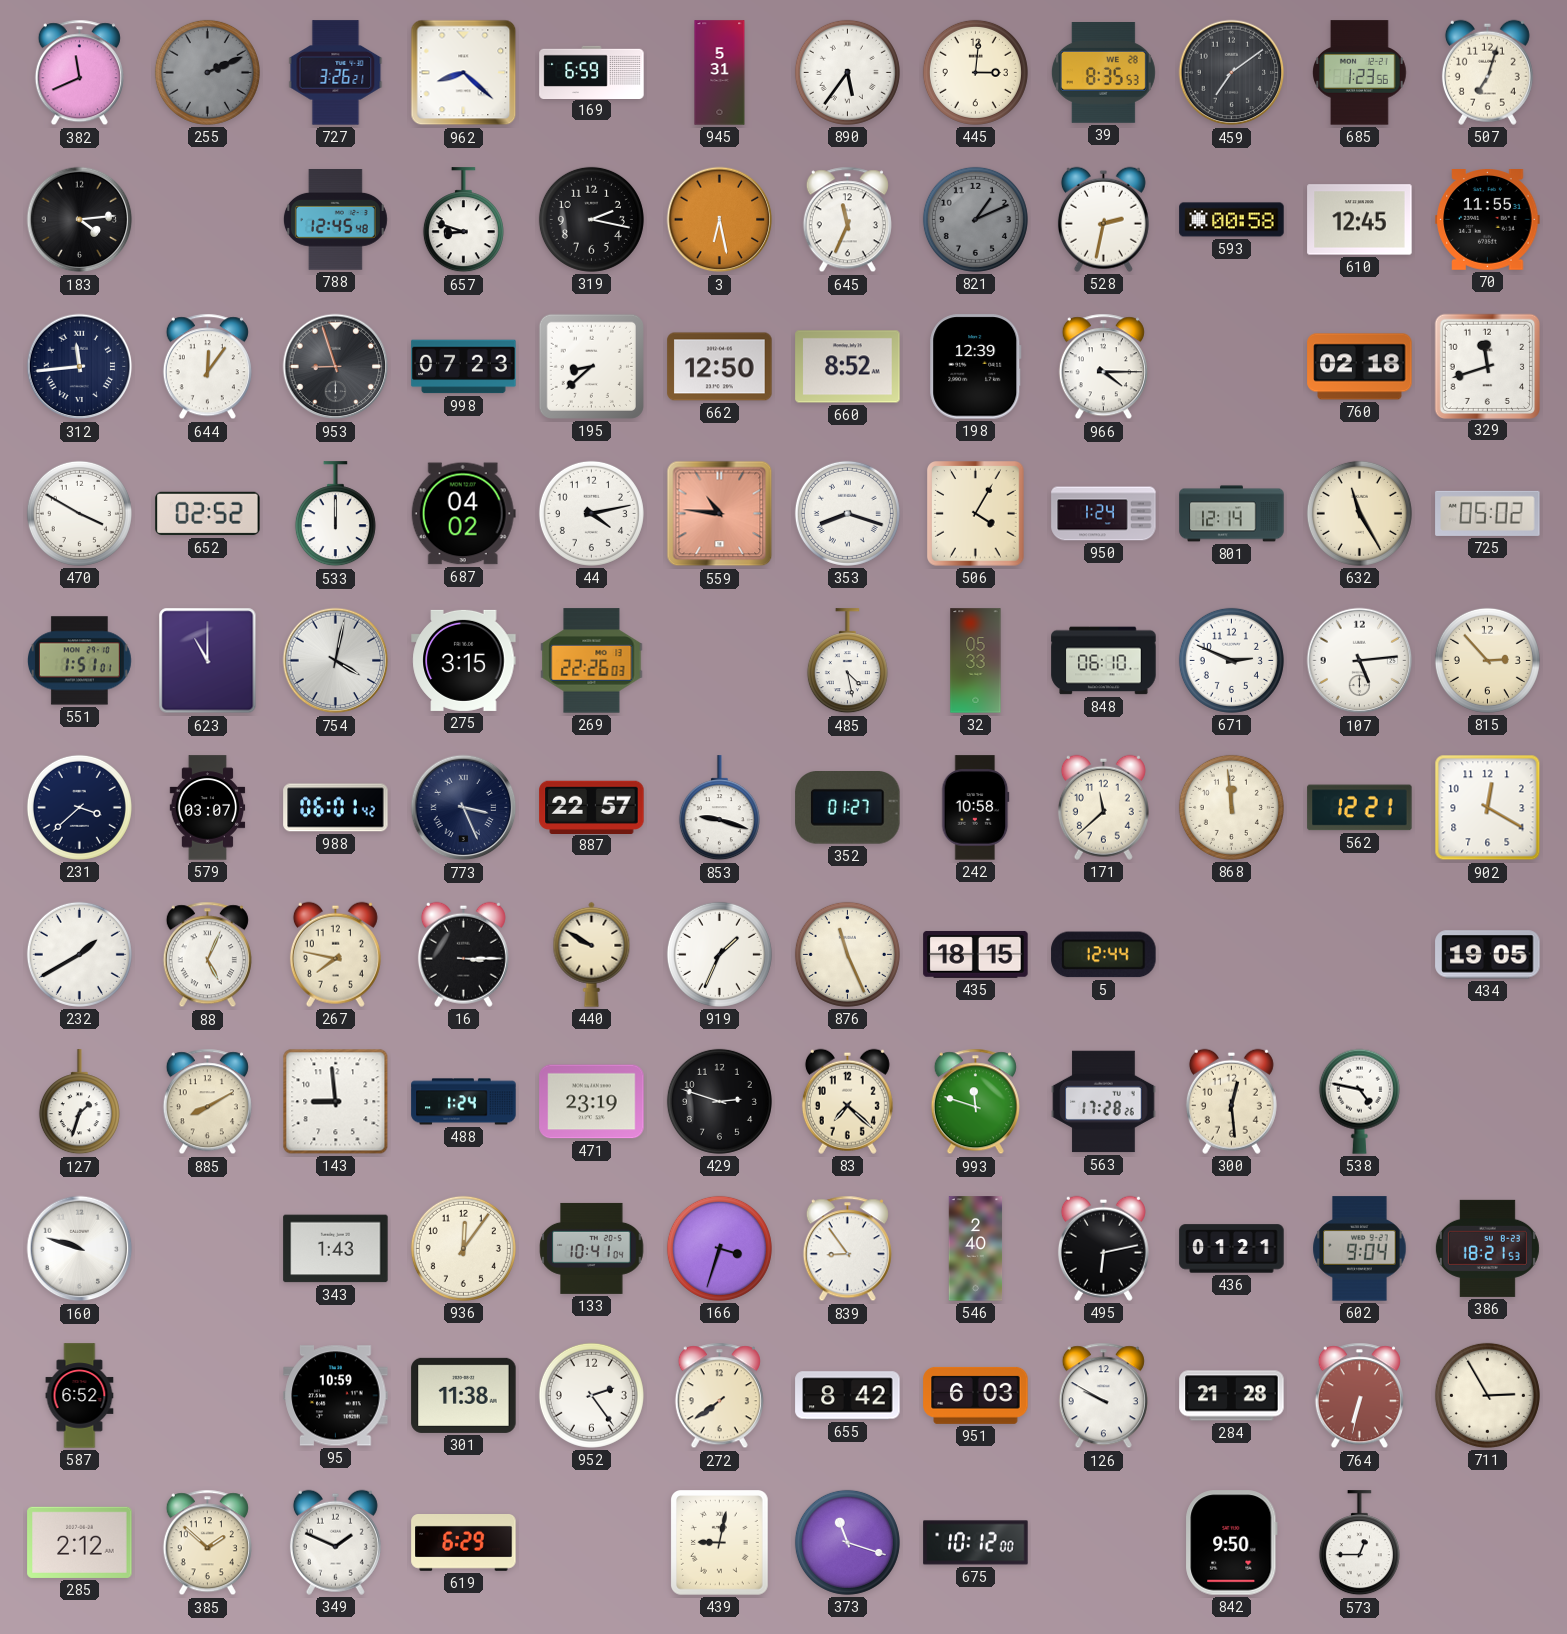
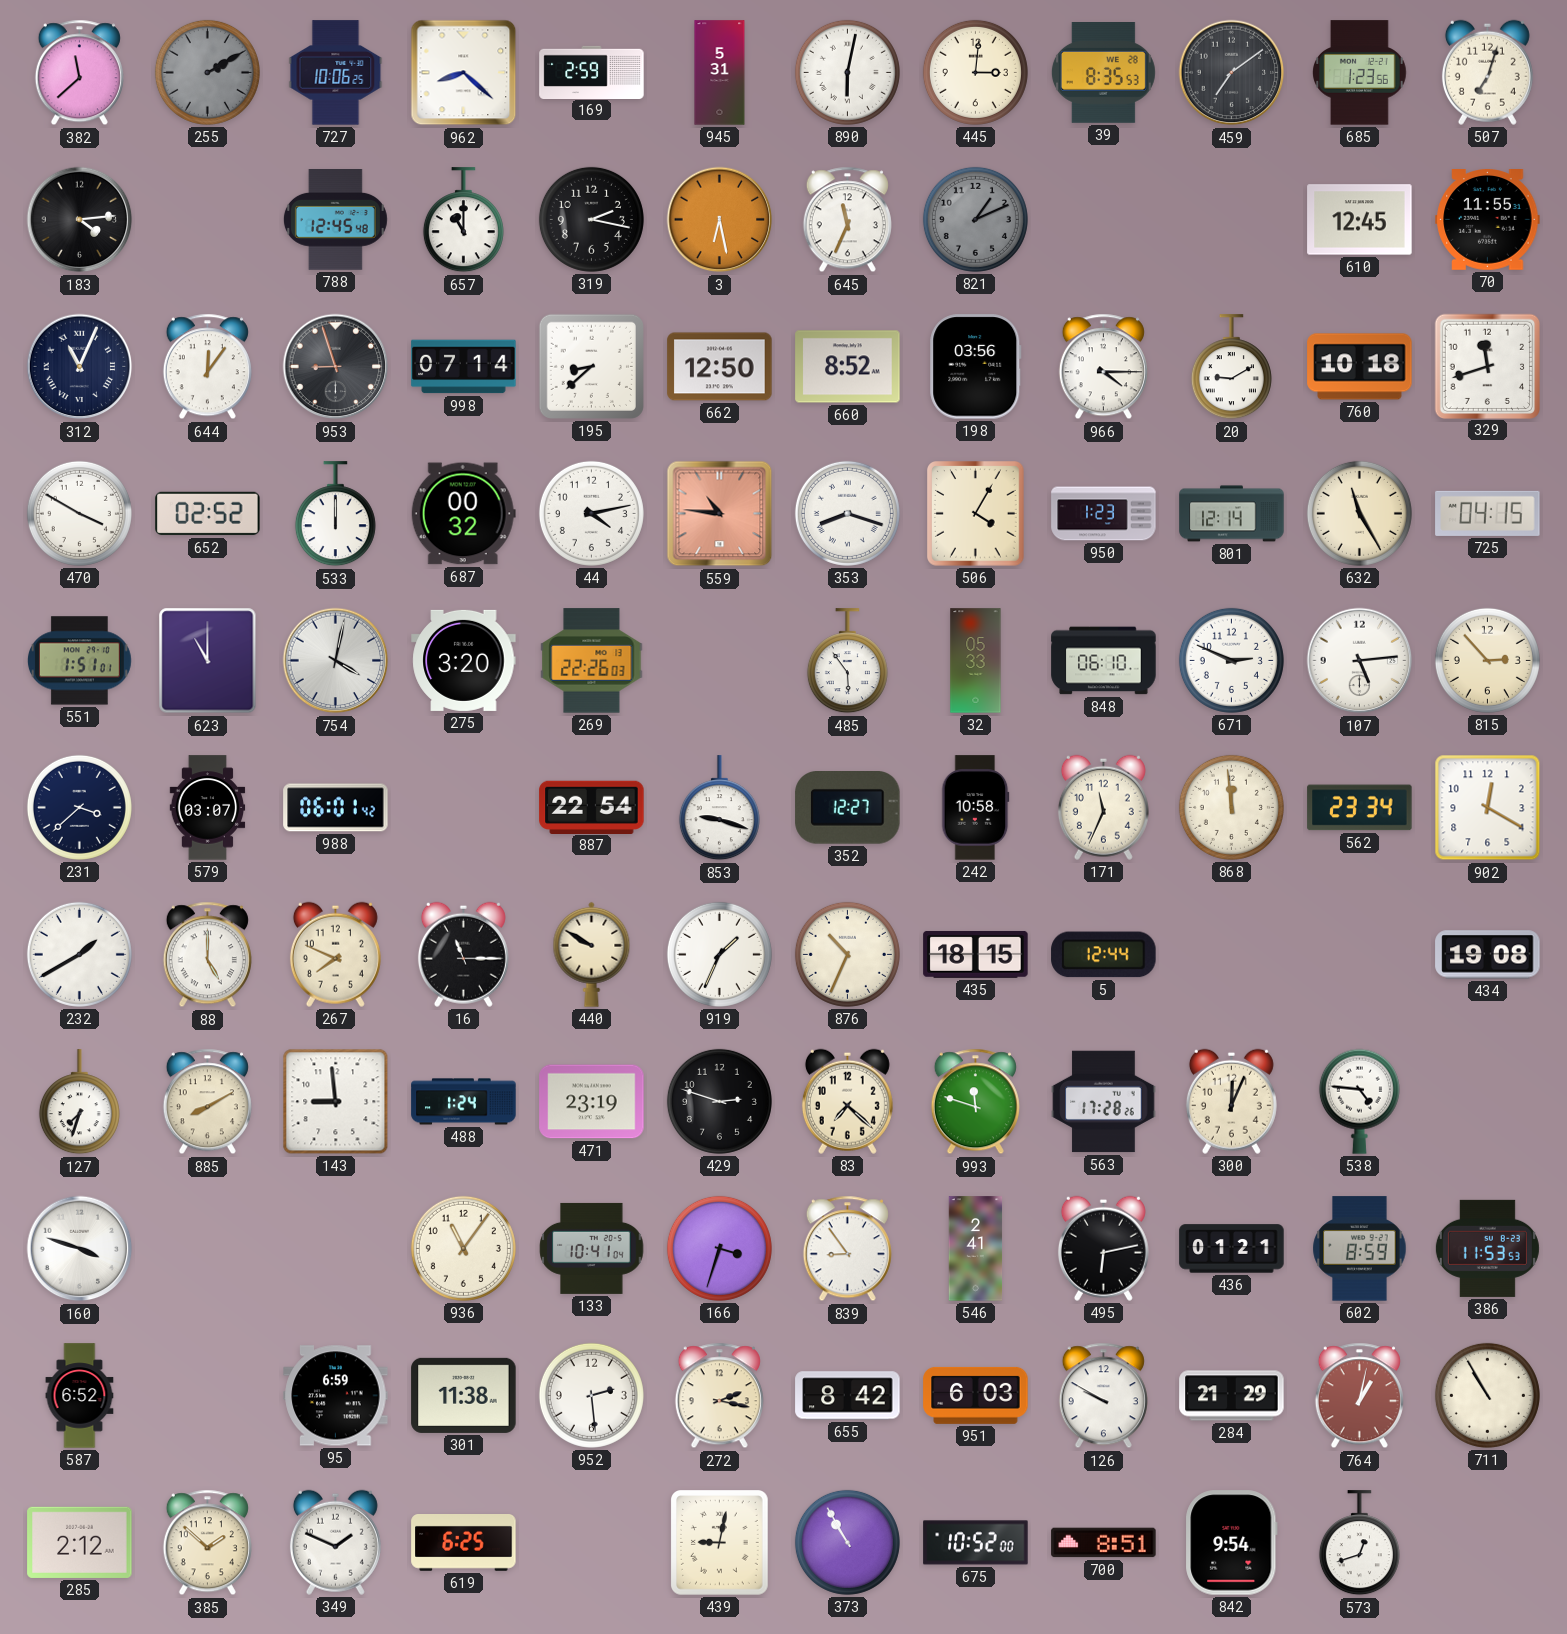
382: 11:41 -> 11:38 (79, 73)
255: 2:11 -> 2:10 (207, 72)
727: 3:26 -> 10:06 (336, 73)
169: 6:59 -> 2:59 (592, 72)
890: 5:36 -> 6:02 (847, 72)
657: 8:48 -> 11:00 (463, 220)
528: 2:32 -> none (1103, 219)
593: 00:58 -> none (1232, 220)
312: 11:44 -> 11:04 (80, 367)
998: 07:23 -> 07:14 (464, 367)
198: 12:39 -> 03:56 (976, 367)
20: none -> 9:10 (1231, 367)
760: 02:18 -> 10:18 (1360, 367)
687: 04:02 -> 00:32 (463, 514)
950: 1:24 -> 1:23 (1104, 514)
725: 05:02 -> 04:15 (1488, 513)
275: 3:15 -> 3:20 (464, 660)
485: 4:28 -> 5:54 (847, 661)
773: 3:26 -> none (464, 808)
887: 22:57 -> 22:54 (592, 807)
352: 01:27 -> 12:27 (848, 808)
171: 11:38 -> 11:34 (1103, 807)
562: 12:21 -> 23:34 (1360, 808)
88: 5:04 -> 5:00 (207, 955)
267: 7:47 -> 7:49 (335, 954)
16: 3:15 -> 11:15 (463, 954)
876: 11:26 -> 10:34 (847, 954)
434: 19:05 -> 19:08 (1488, 955)
127: 1:33 -> 7:33 (79, 1102)
300: 12:29 -> 12:04 (1231, 1101)
538: 4:47 -> 4:46 (1359, 1101)
160: 9:48 -> 3:48 (80, 1249)
343: 1:43 -> none (336, 1249)
936: 12:06 -> 11:06 (463, 1248)
546: 2:40 -> 2:41 (976, 1249)
602: 9:04 -> 8:59 (1360, 1249)
386: 18:21 -> 11:53 (1487, 1248)
95: 10:59 -> 6:59 (336, 1396)
952: 2:24 -> 2:29 (591, 1395)
272: 7:39 -> 2:17 (719, 1396)
284: 21:28 -> 21:29 (1232, 1396)
764: 6:32 -> 1:02 (1359, 1396)
711: 2:55 -> 10:55 (1487, 1395)
619: 6:29 -> 6:25 (464, 1543)
373: 11:18 -> 10:55 (847, 1542)
675: 10:12 -> 10:52 (976, 1543)
700: none -> 8:51 (1104, 1543)
842: 9:50 -> 9:54 (1232, 1543)
573: 12:45 -> 12:42 (1359, 1543)
